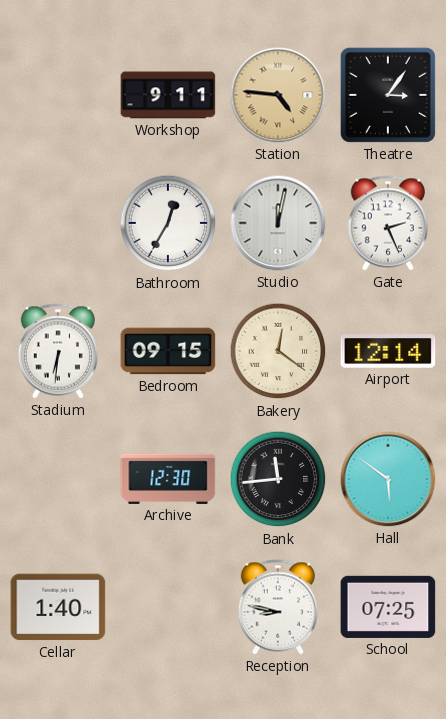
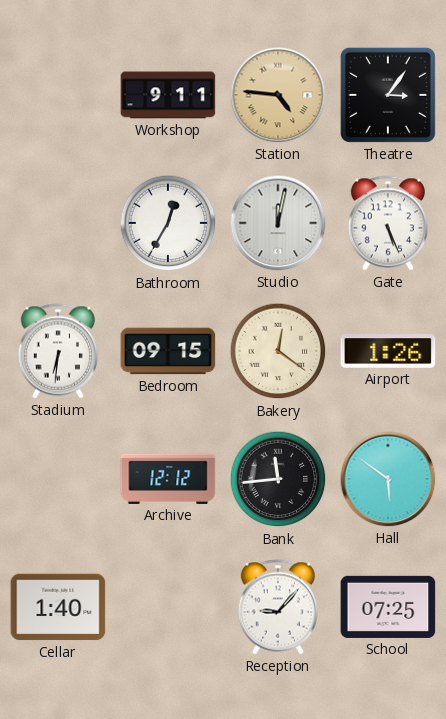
Gate: 2:26 -> 5:26 (387, 223)
Airport: 12:14 -> 1:26 (388, 351)
Archive: 12:30 -> 12:12 (168, 479)
Reception: 8:47 -> 9:07 (277, 607)
